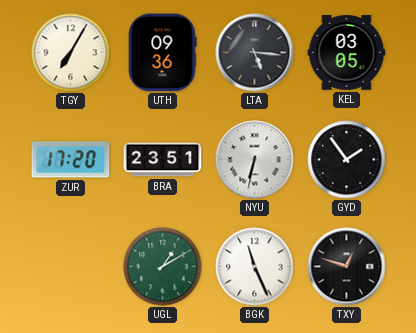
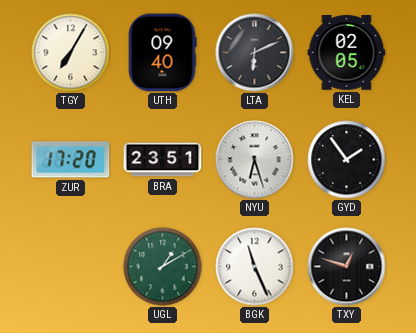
UTH: 09:36 -> 09:40 (162, 53)
LTA: 5:16 -> 6:11 (255, 53)
KEL: 03:05 -> 02:05 (347, 53)
NYU: 6:32 -> 6:27 (255, 160)
